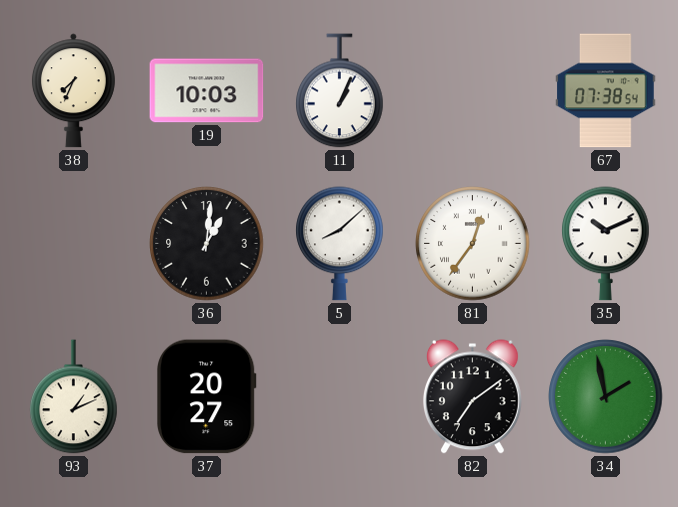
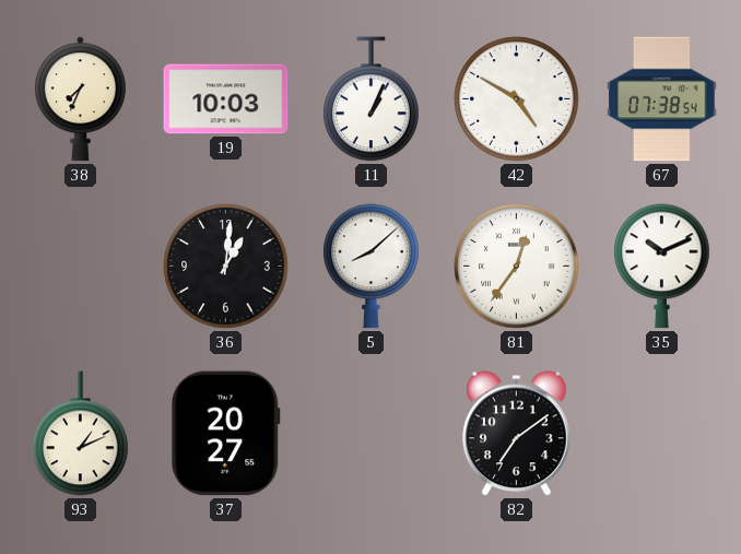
42: none -> 4:50 (517, 99)
34: 1:58 -> none (606, 397)
